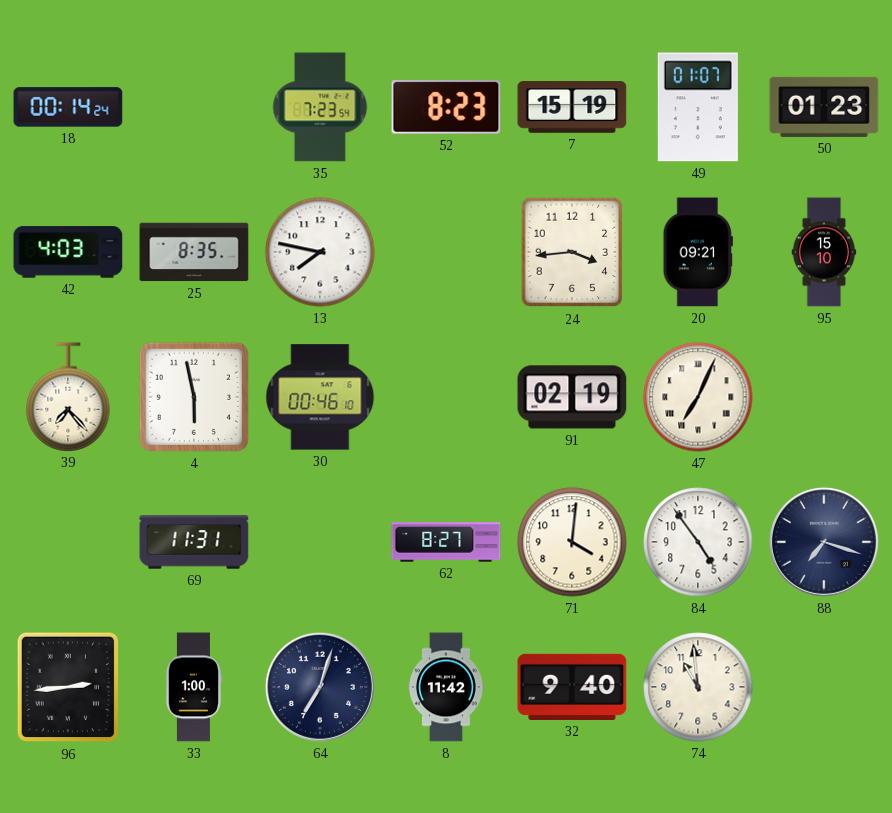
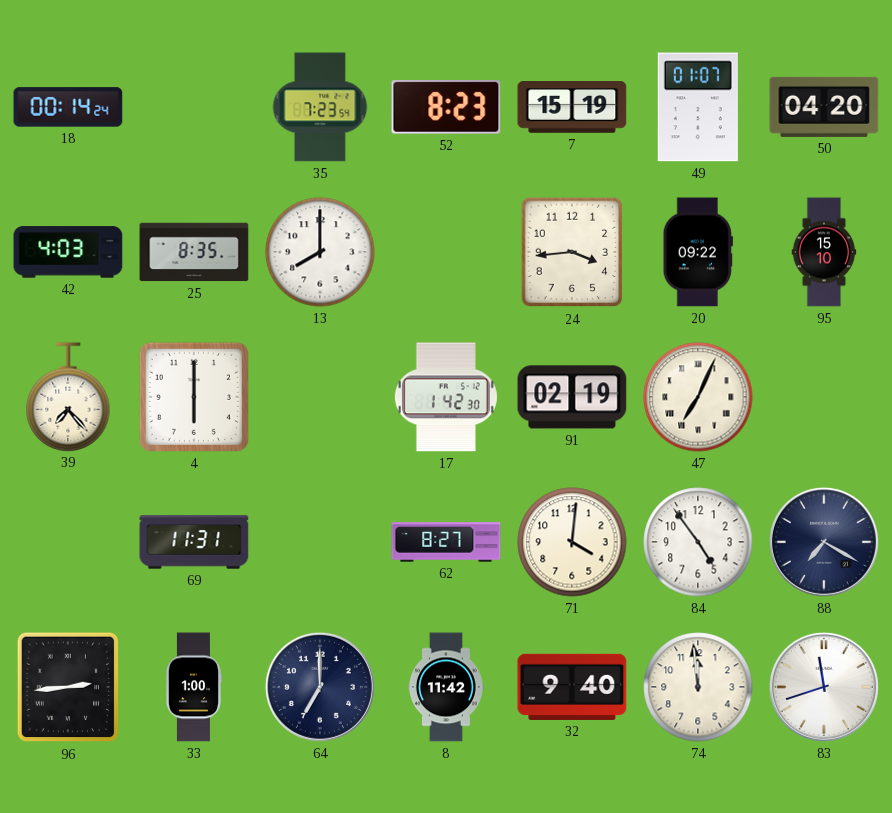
50: 01:23 -> 04:20 (824, 107)
13: 7:47 -> 8:00 (320, 252)
20: 09:21 -> 09:22 (698, 252)
4: 5:58 -> 6:00 (194, 397)
30: 00:46 -> none (320, 397)
17: none -> 1:42 (446, 397)
88: 7:18 -> 7:20 (824, 542)
64: 7:03 -> 7:00 (320, 687)
74: 10:59 -> 11:59 (698, 687)
83: none -> 11:42 (824, 687)
